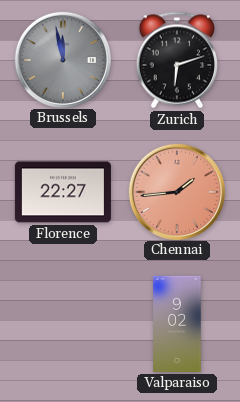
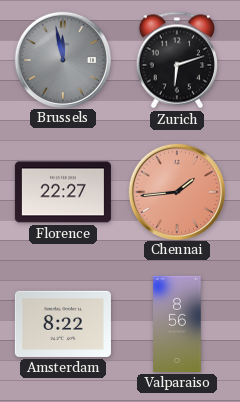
Amsterdam: none -> 8:22 (63, 324)
Valparaiso: 9:02 -> 8:56 (177, 324)
